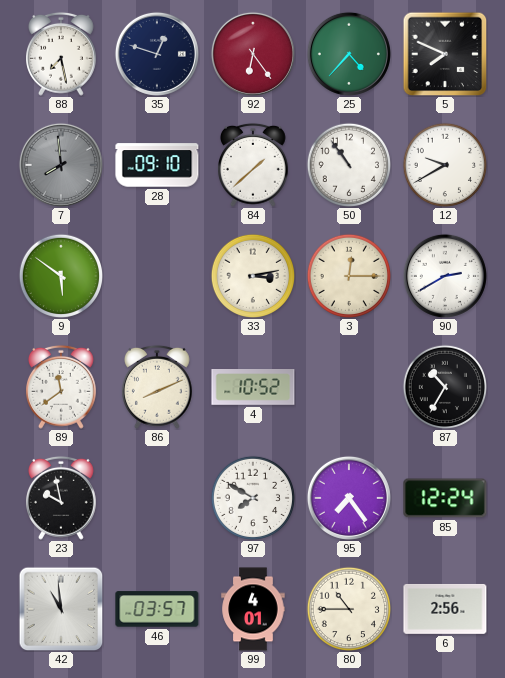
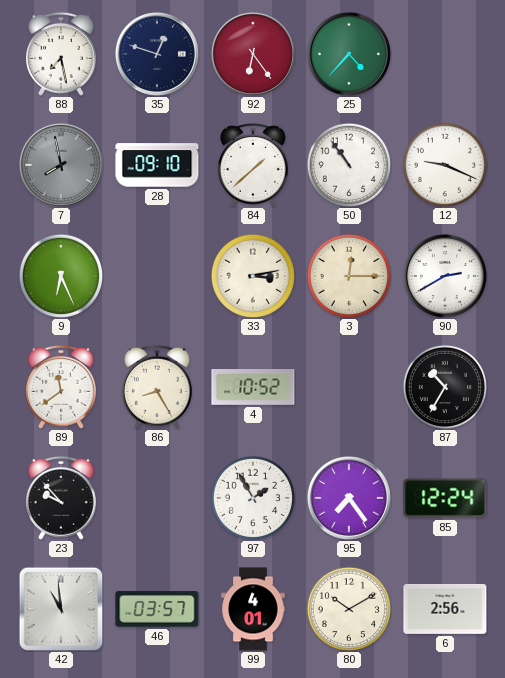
5: 7:49 -> none (445, 54)
7: 7:59 -> 7:58 (61, 165)
12: 9:40 -> 9:19 (444, 164)
9: 5:51 -> 6:26 (60, 275)
86: 8:11 -> 8:25 (158, 387)
23: 9:58 -> 9:53 (62, 498)
97: 7:50 -> 1:55 (252, 497)
80: 10:45 -> 10:10 (348, 608)
